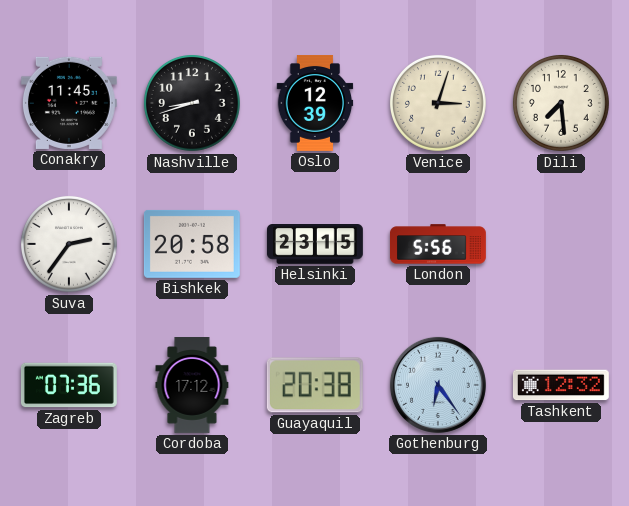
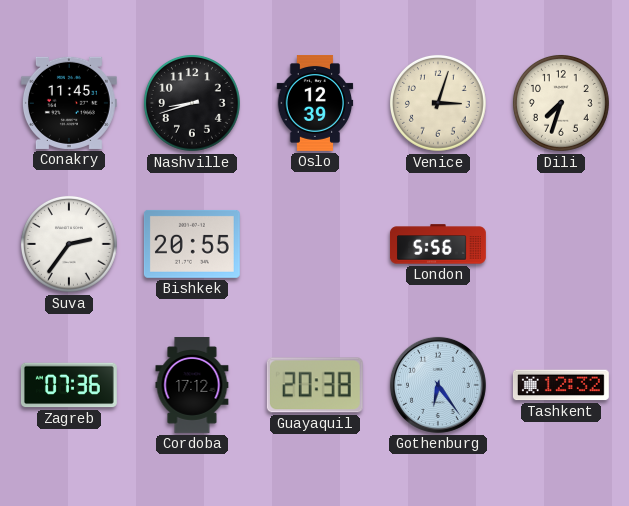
Dili: 7:29 -> 7:33 (561, 103)
Bishkek: 20:58 -> 20:55 (192, 244)
Helsinki: 23:15 -> none (315, 245)
